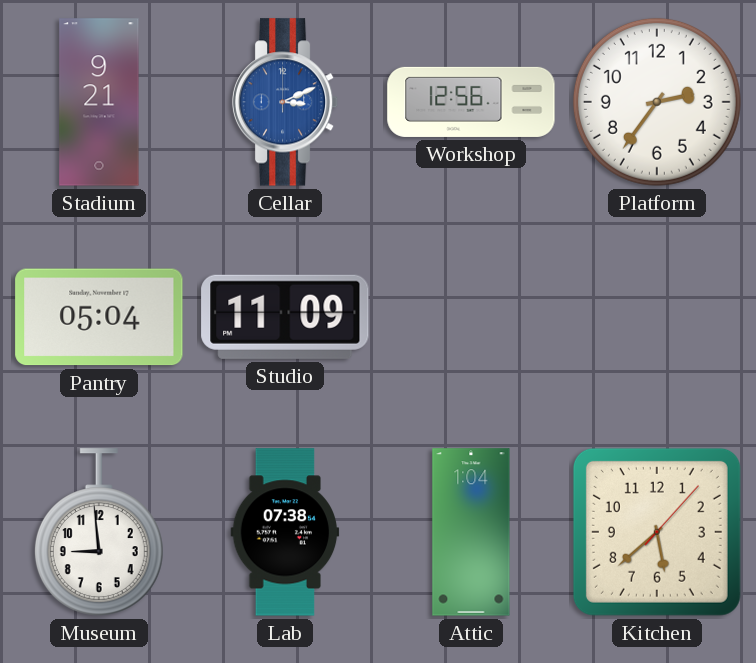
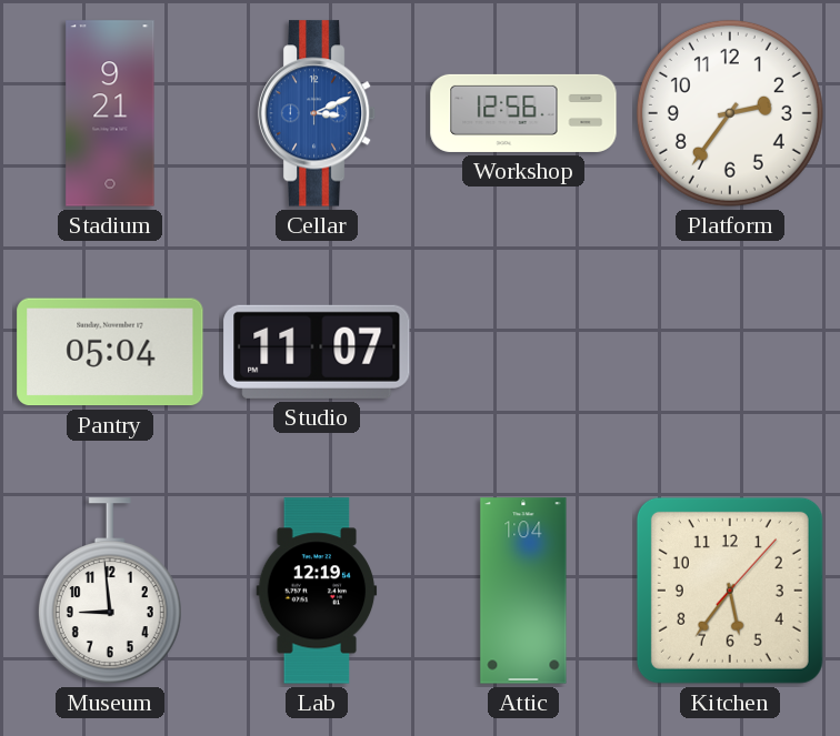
Studio: 11:09 -> 11:07 (317, 352)
Lab: 07:38 -> 12:19 (317, 591)
Kitchen: 5:38 -> 5:36 (730, 591)
